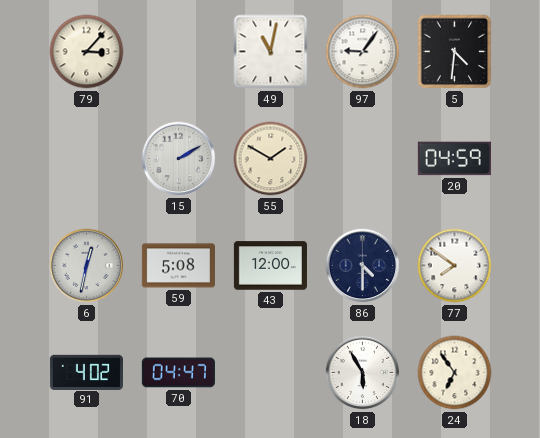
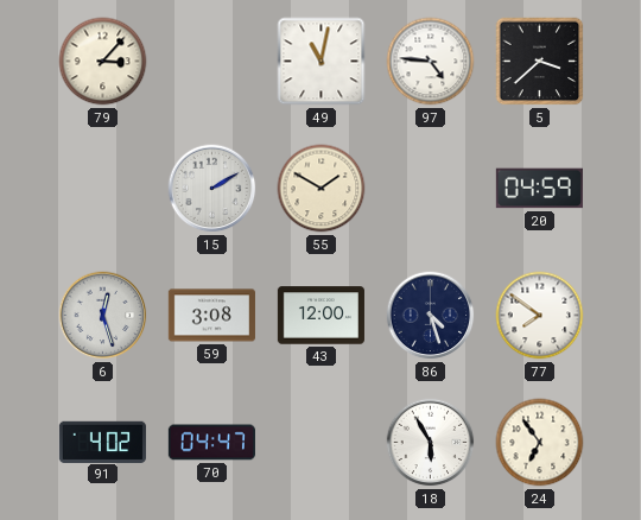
97: 9:06 -> 4:46 (431, 62)
5: 4:31 -> 3:38 (540, 62)
6: 12:32 -> 12:27 (103, 316)
59: 5:08 -> 3:08 (211, 316)
86: 4:30 -> 4:27 (431, 316)
